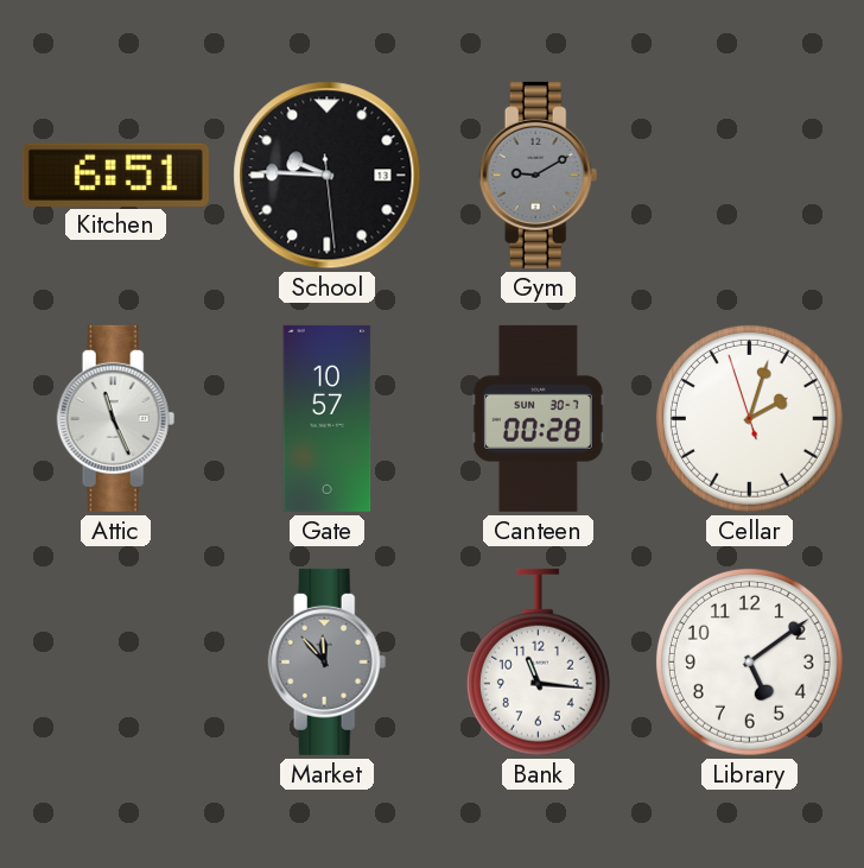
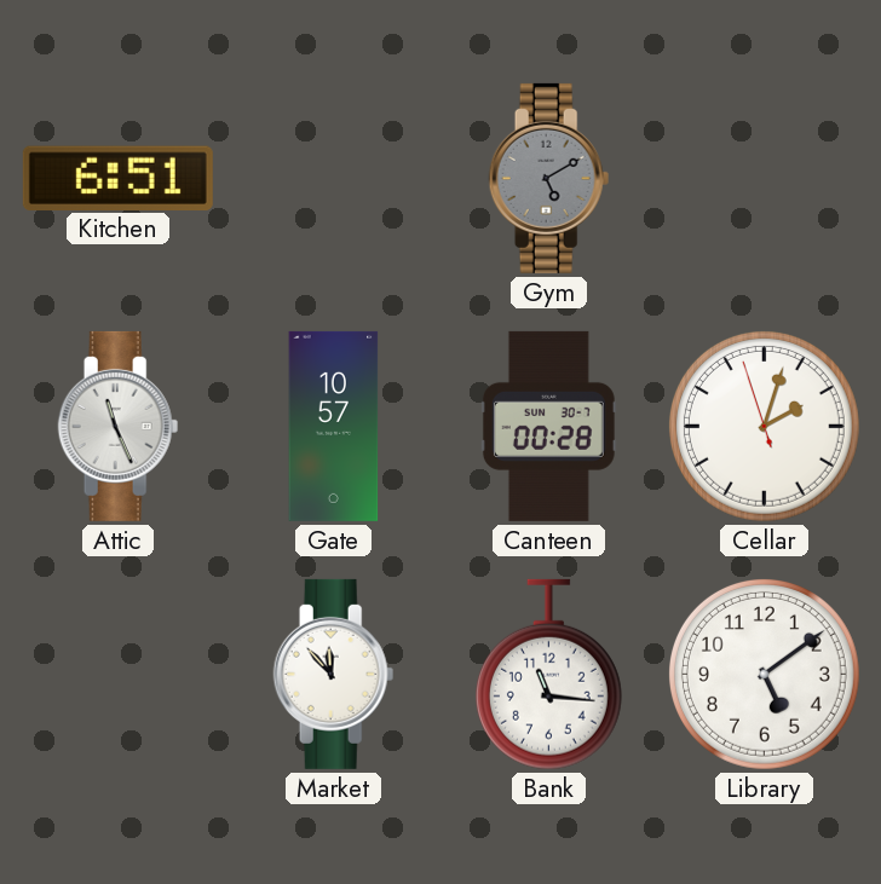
School: 9:45 -> none (328, 176)
Gym: 9:10 -> 5:10 (549, 178)
Market dial: grey -> white (334, 674)
